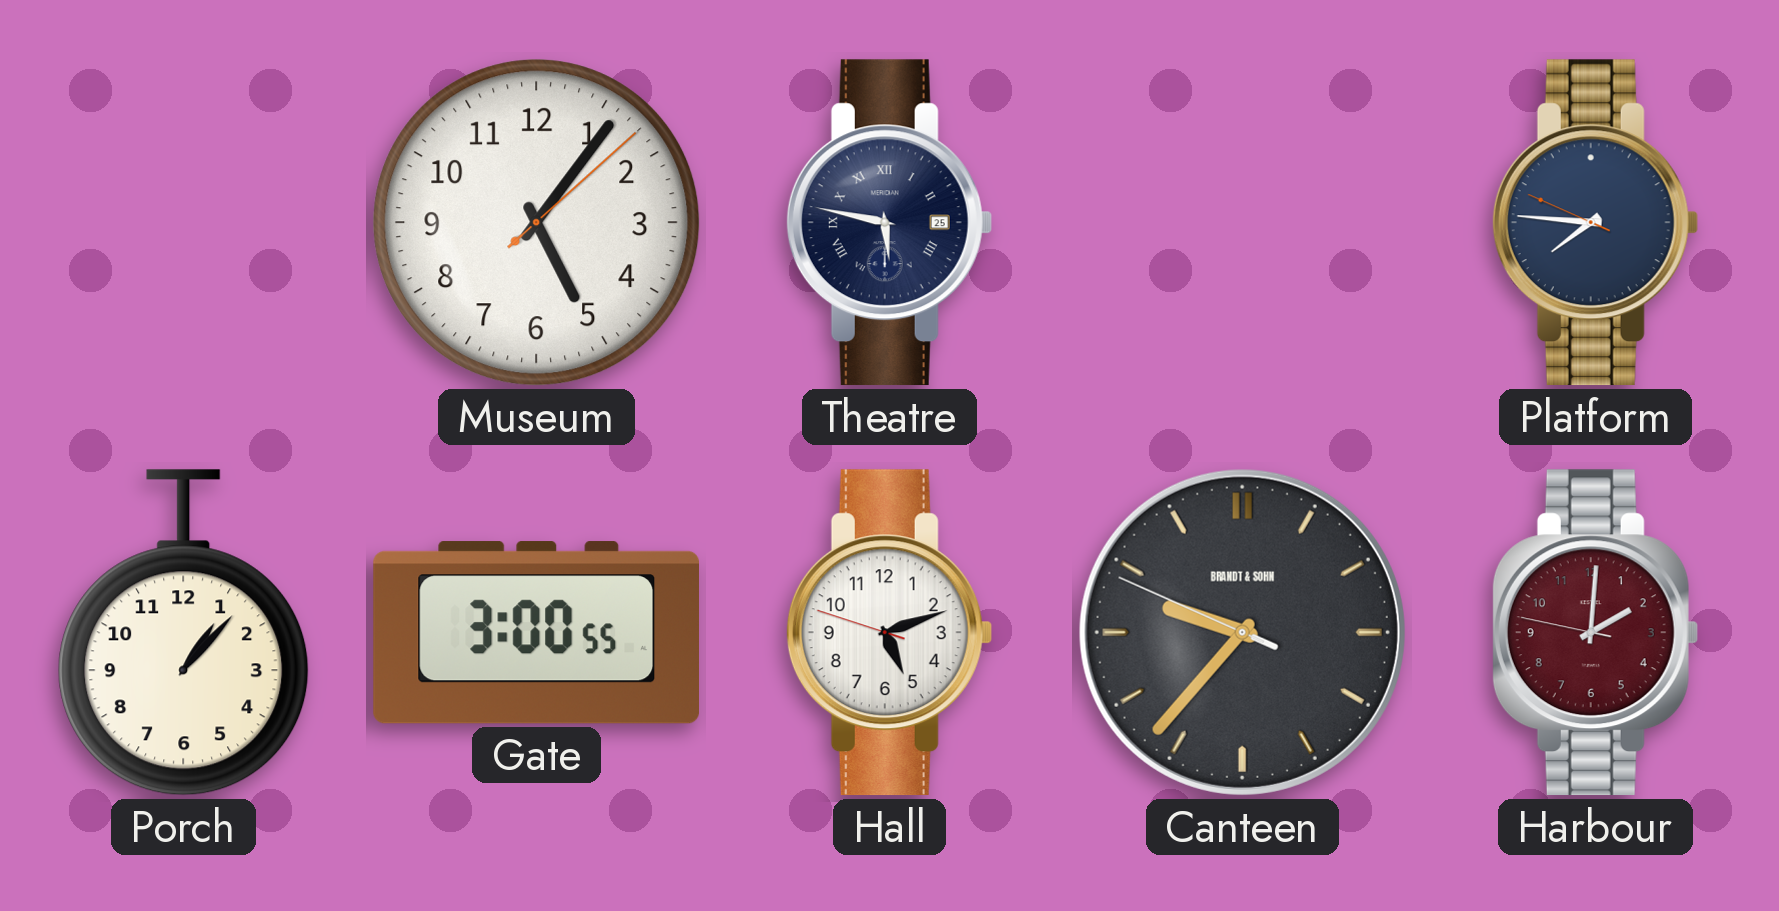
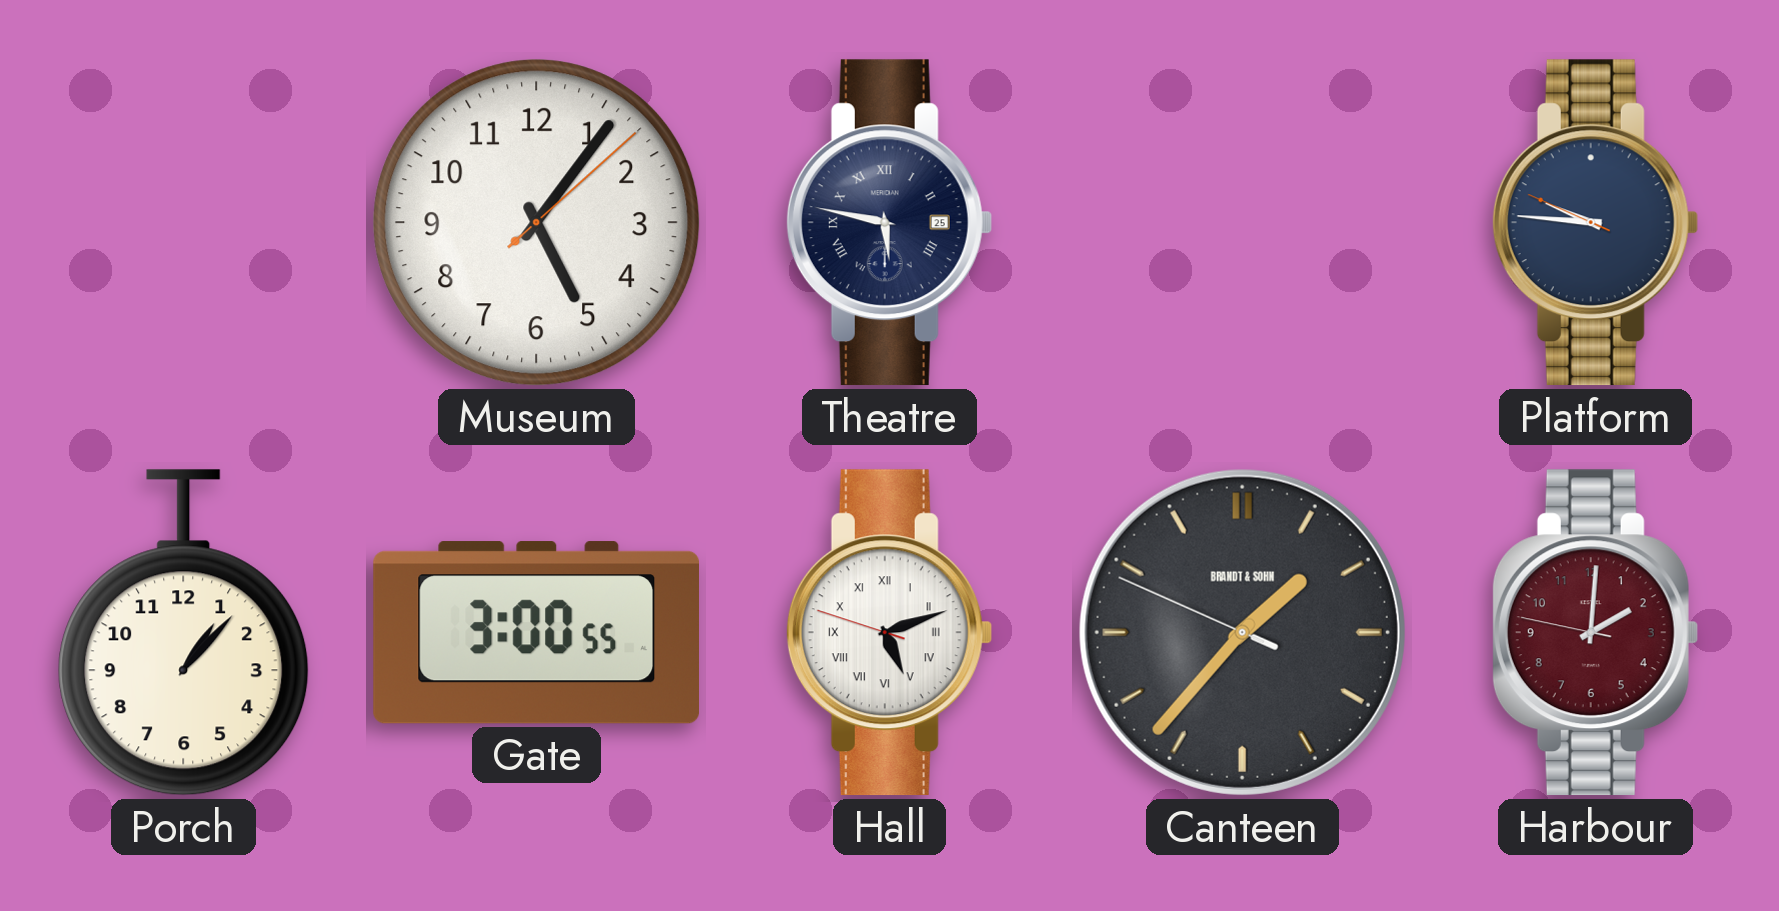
Platform: 7:45 -> 9:45 (1595, 223)
Hall numerals: Arabic -> Roman (889, 633)
Canteen: 9:36 -> 1:36 (1242, 632)
